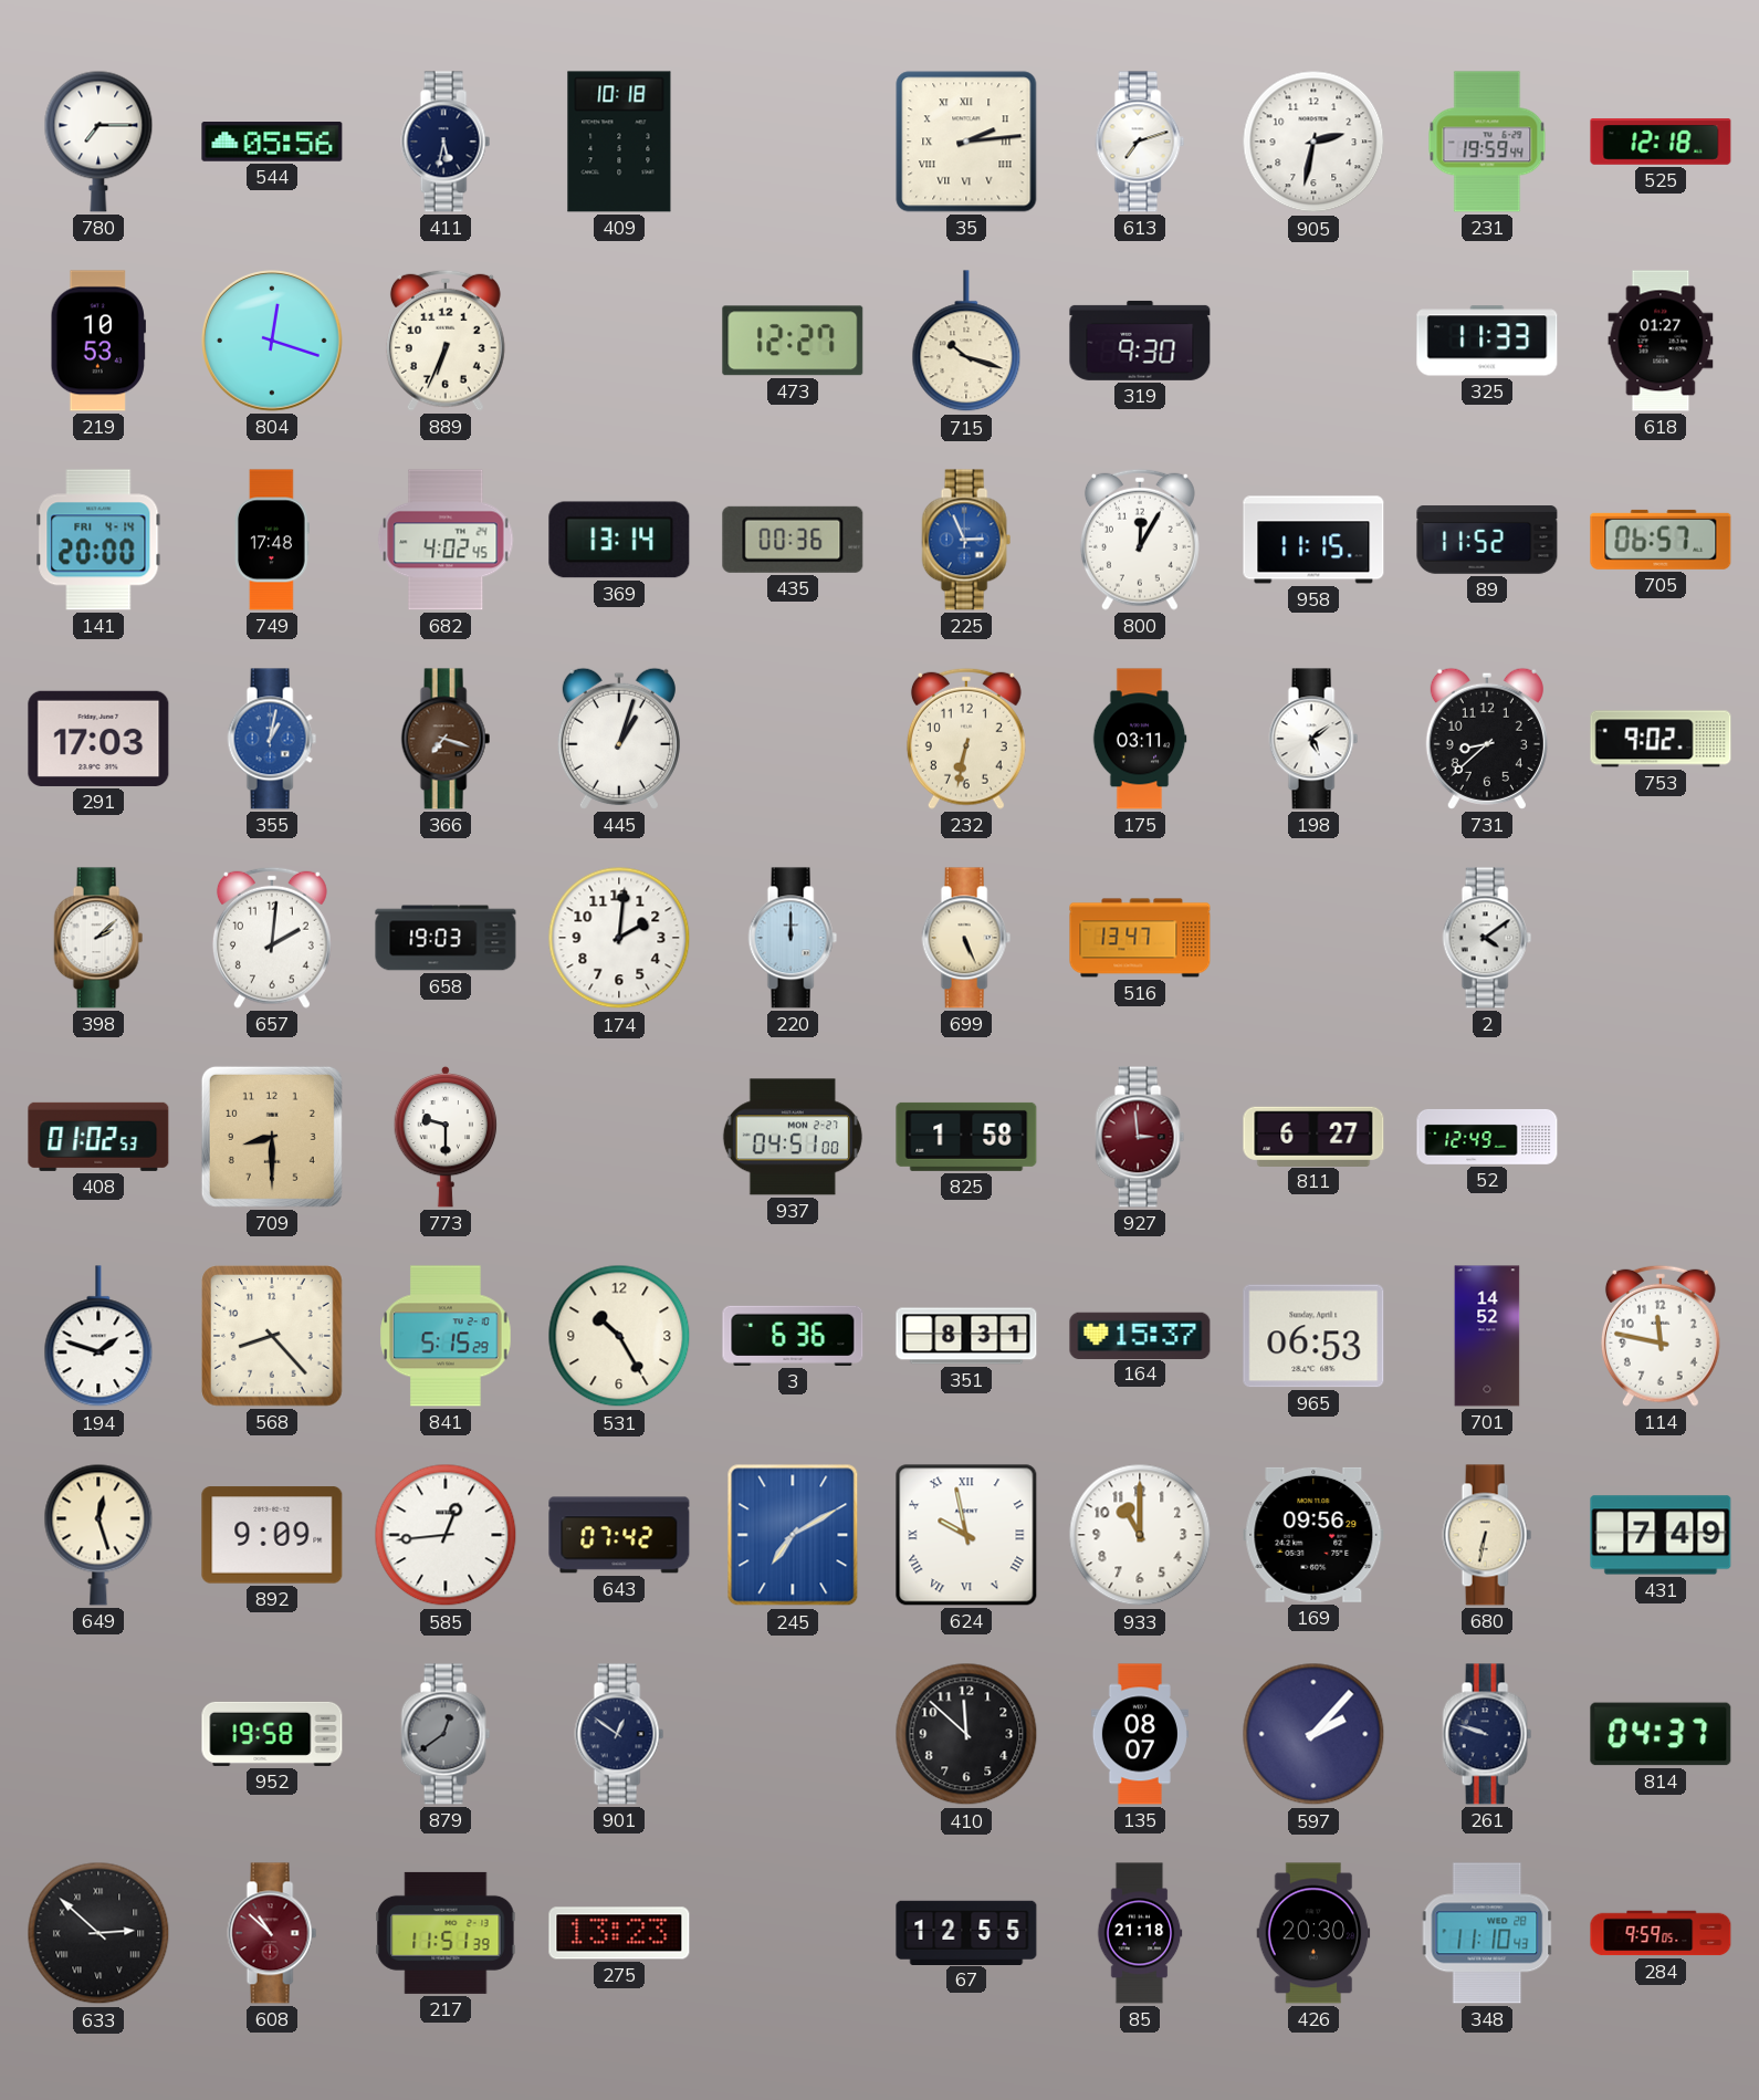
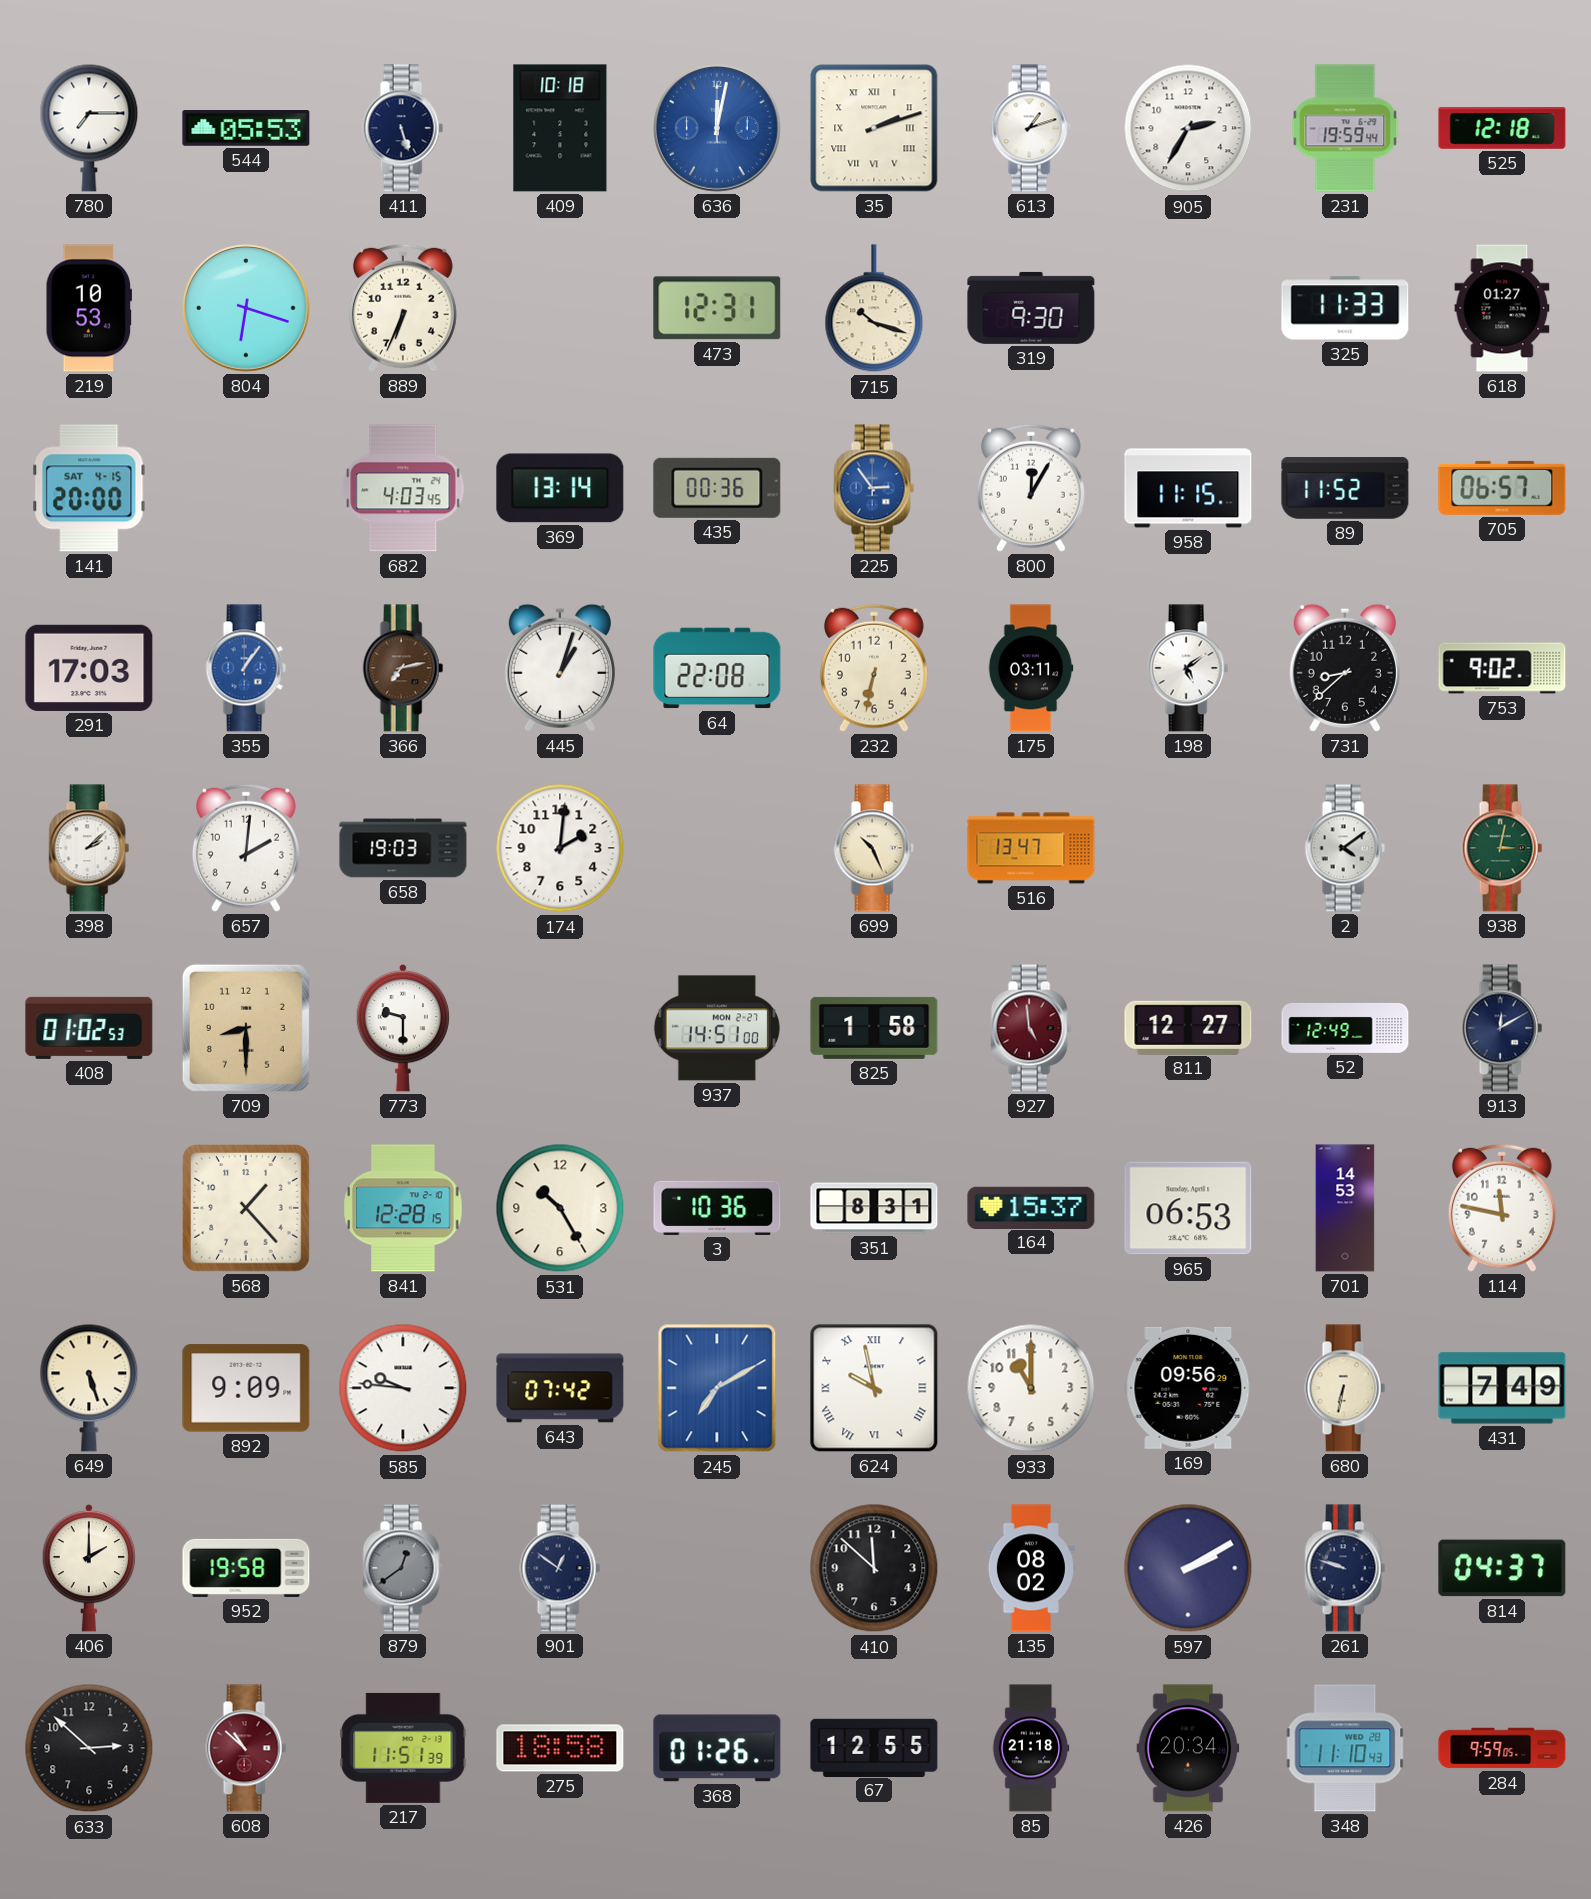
544: 05:56 -> 05:53 (246, 129)
411: 5:32 -> 5:27 (403, 128)
636: none -> 12:02 (718, 129)
35: 2:14 -> 2:12 (874, 128)
613: 7:12 -> 1:12 (1031, 128)
905: 2:32 -> 2:35 (1188, 128)
804: 12:18 -> 6:18 (247, 309)
473: 12:27 -> 12:31 (717, 308)
141 date: FRI 4-14 -> SAT 4-15 (89, 488)
749: 17:48 -> none (273, 540)
682: 4:02 -> 4:03 (403, 488)
225: 2:56 -> 2:54 (874, 488)
355: 1:02 -> 1:06 (246, 668)
366: 7:18 -> 7:13 (403, 668)
64: none -> 22:08 (717, 668)
220: 12:00 -> none (793, 938)
699: 5:26 -> 10:26 (874, 848)
938: none -> 3:02 (1502, 848)
937: 04:51 -> 14:51 (717, 1028)
927: 2:59 -> 4:59 (1031, 1028)
811: 6:27 -> 12:27 (1188, 1027)
913: none -> 12:10 (1502, 1028)
194: 1:48 -> none (98, 1337)
568: 8:23 -> 1:23 (246, 1208)
841: 5:15 -> 12:28 (403, 1208)
3: 6:36 -> 10:36 (717, 1208)
701: 14:52 -> 14:53 (1345, 1208)
649: 12:27 -> 5:27 (89, 1388)
585: 12:44 -> 9:46 (403, 1388)
406: none -> 2:00 (89, 1568)
135: 08:07 -> 08:02 (1031, 1568)
597: 2:07 -> 2:10 (1188, 1568)
633 numerals: Roman -> Arabic (89, 1748)
275: 13:23 -> 18:58 (560, 1748)
368: none -> 01:26 (717, 1748)
426: 20:30 -> 20:34 (1188, 1748)
